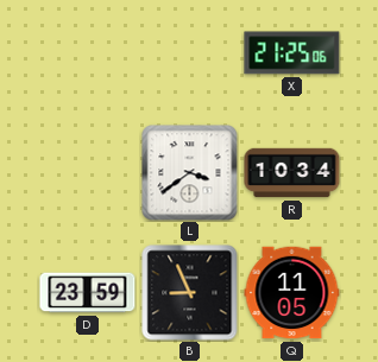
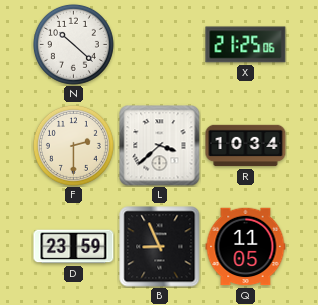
N: none -> 10:22 (73, 44)
F: none -> 2:30 (73, 145)
L: 3:39 -> 3:38 (160, 146)
